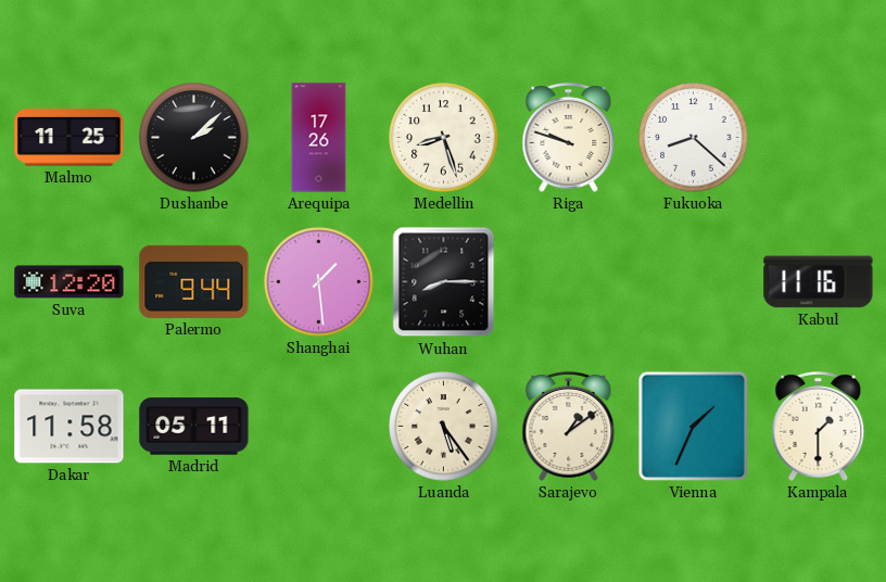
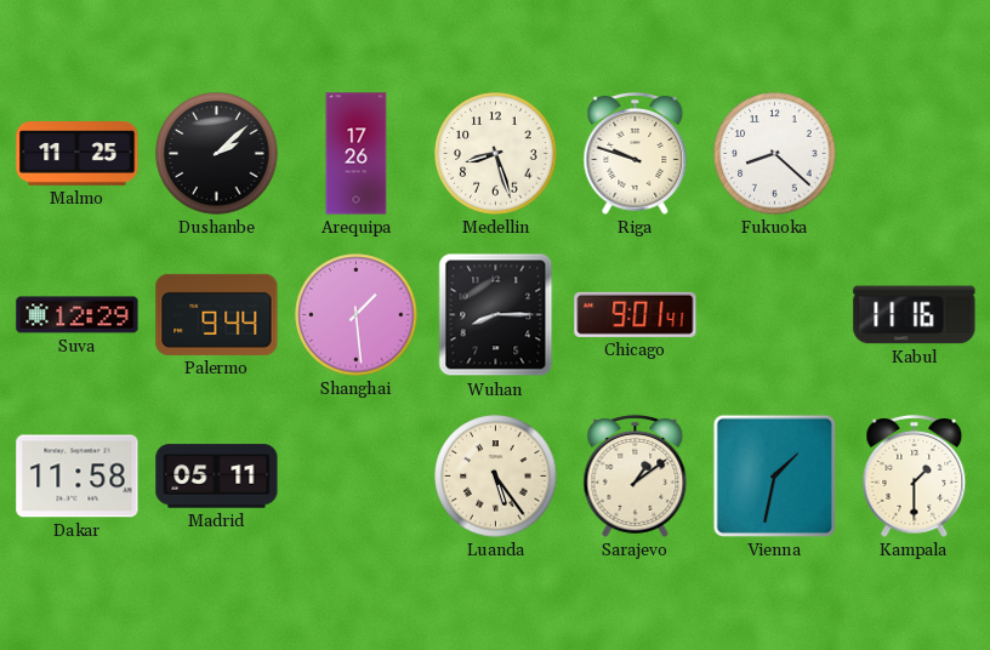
Suva: 12:20 -> 12:29 (78, 315)
Chicago: none -> 9:01 (636, 314)
Vienna: 1:34 -> 1:32 (774, 475)
